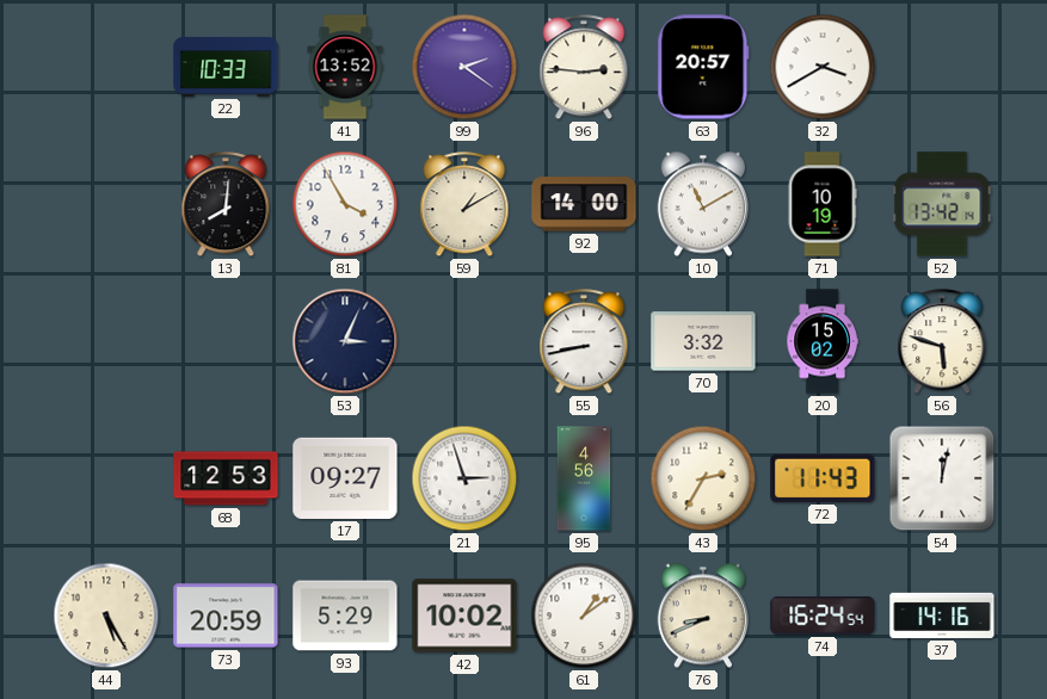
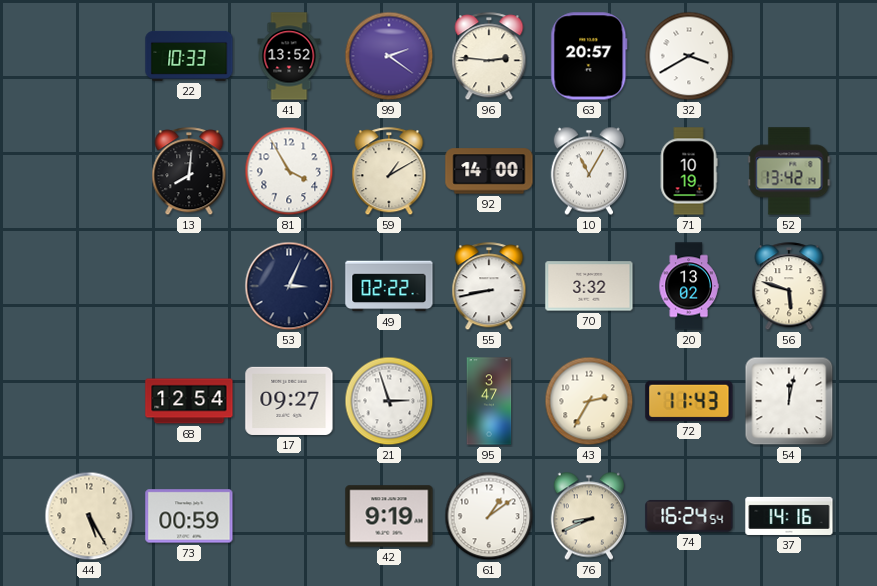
10: 11:10 -> 11:05 (588, 171)
49: none -> 02:22 (389, 286)
20: 15:02 -> 13:02 (689, 286)
68: 12:53 -> 12:54 (189, 401)
95: 4:56 -> 3:47 (489, 401)
73: 20:59 -> 00:59 (189, 516)
93: 5:29 -> none (345, 616)
42: 10:02 -> 9:19 (389, 516)
